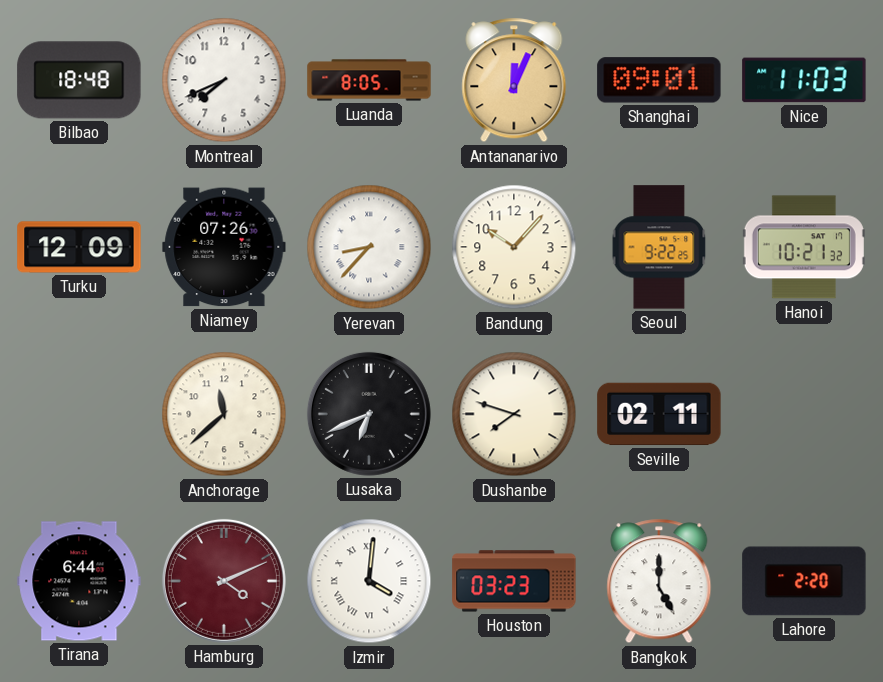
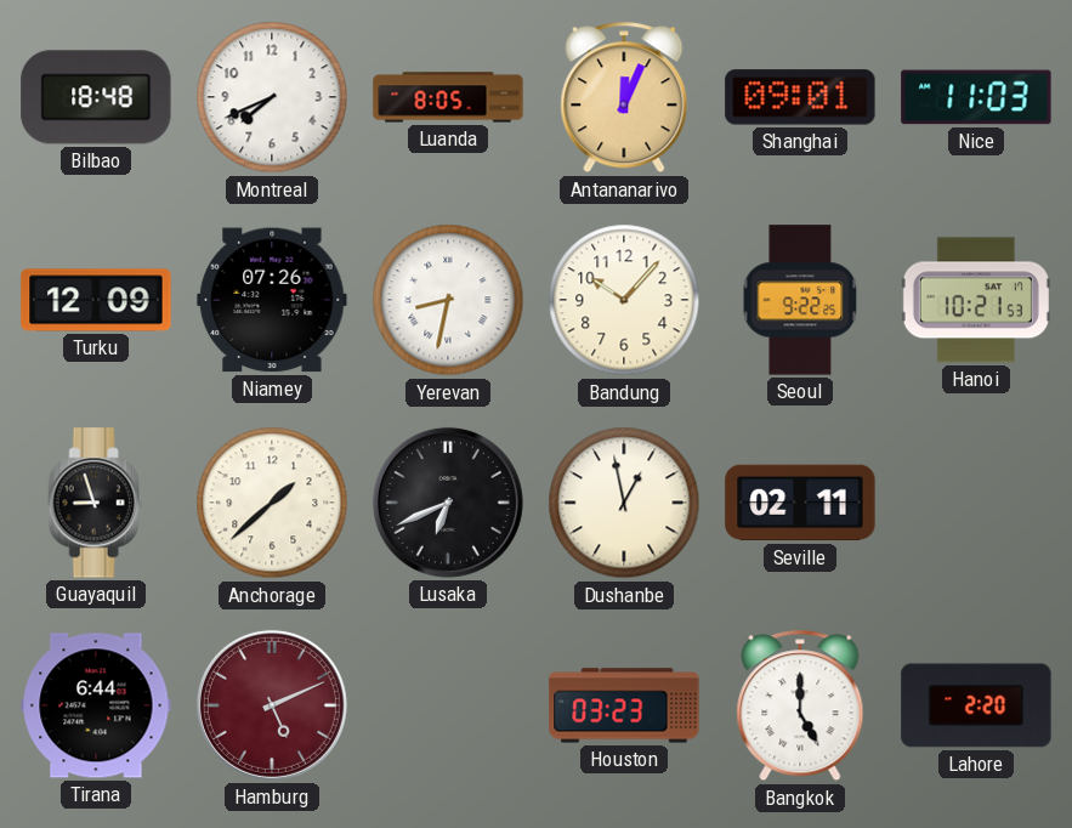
Yerevan: 8:37 -> 8:32 (448, 300)
Hanoi: 10:21:32 -> 10:21:53 (976, 300)
Guayaquil: none -> 8:57 (96, 503)
Anchorage: 11:38 -> 1:38 (272, 503)
Dushanbe: 7:48 -> 12:58 (624, 503)
Hamburg: 4:11 -> 5:11 (272, 705)
Izmir: 4:01 -> none (369, 581)
